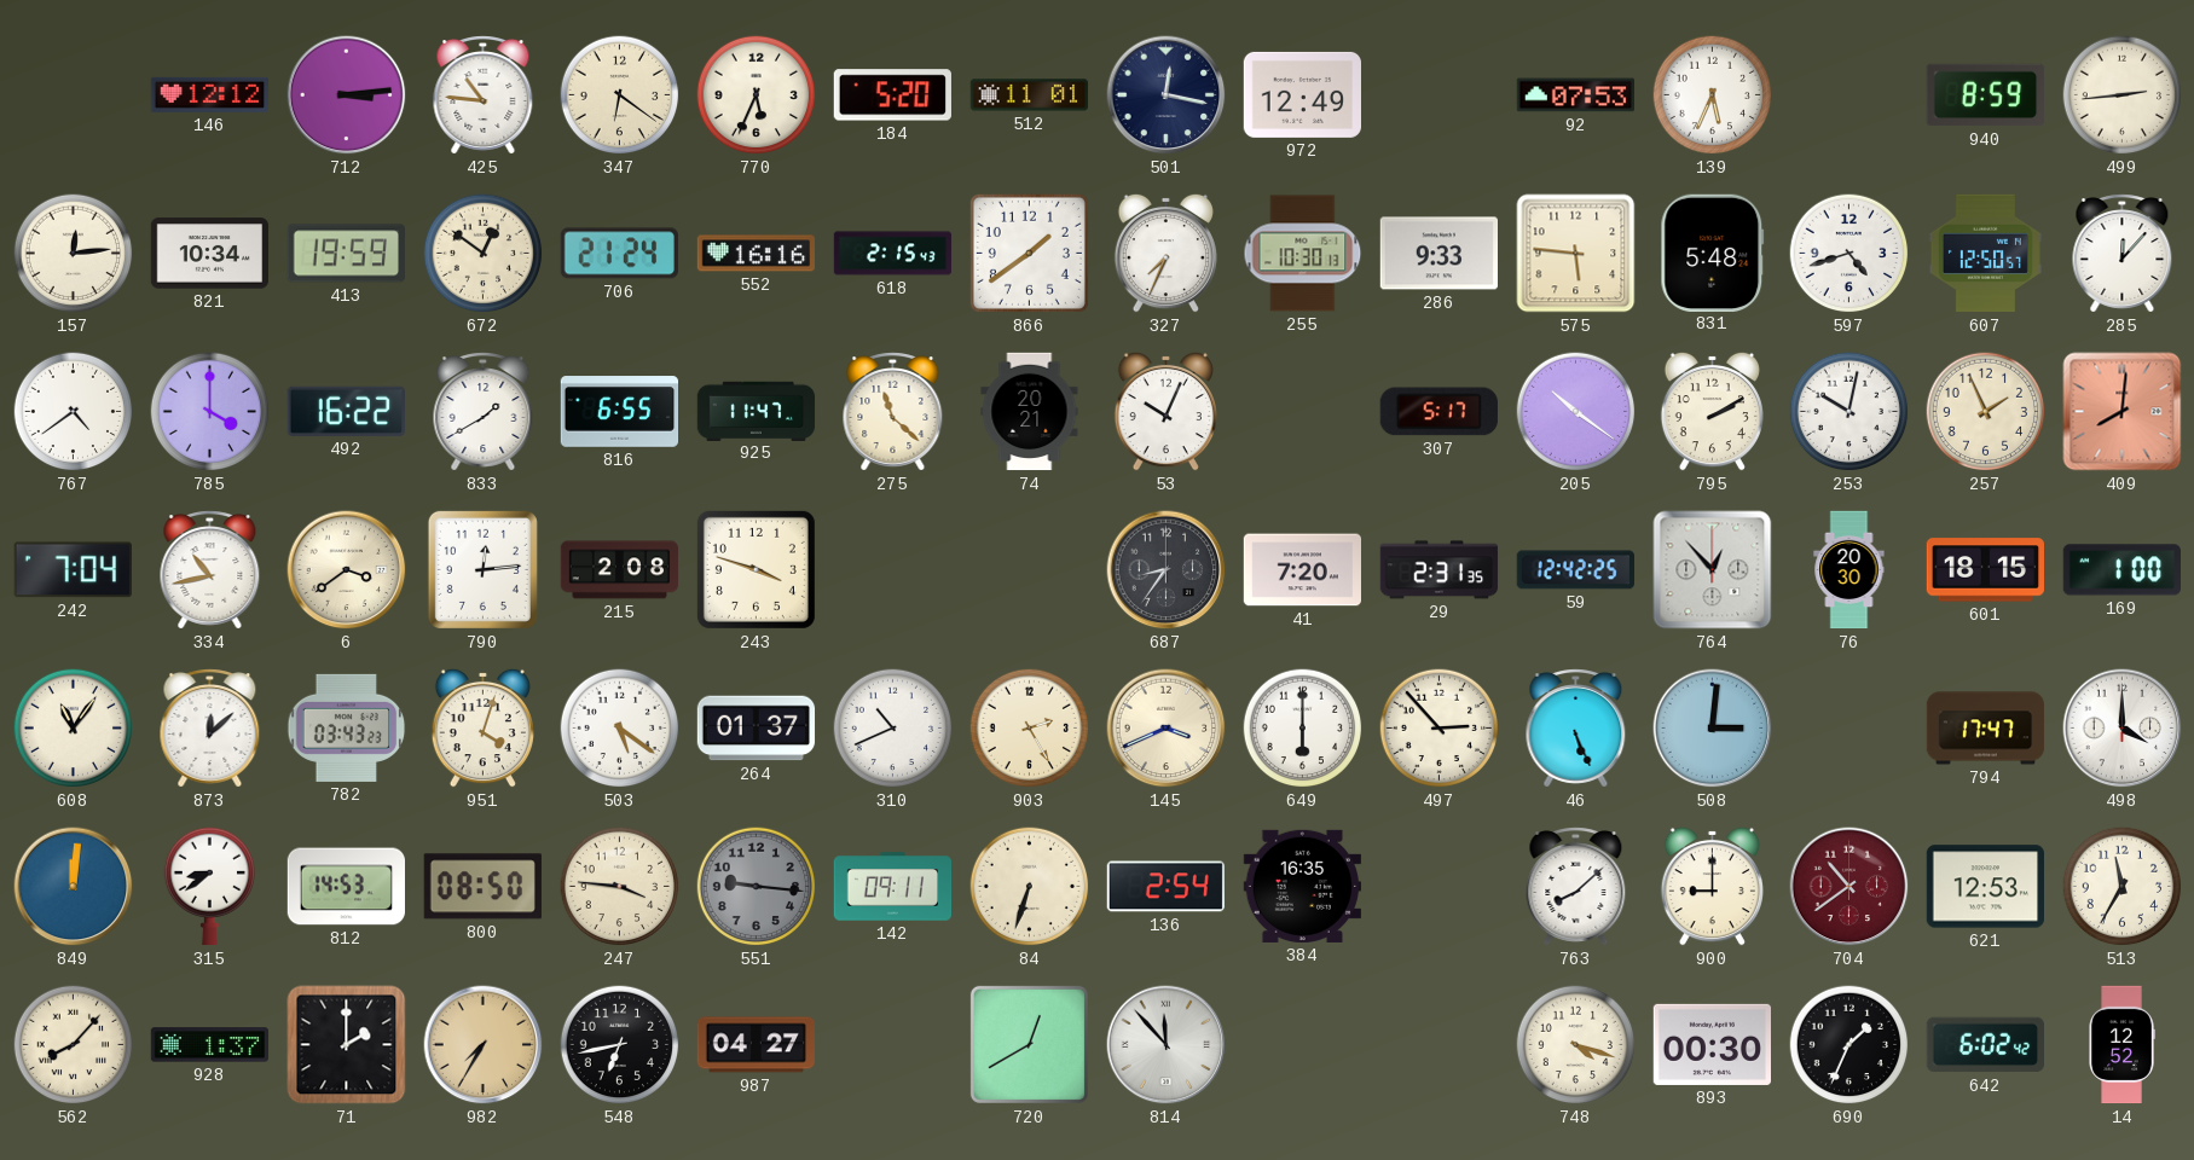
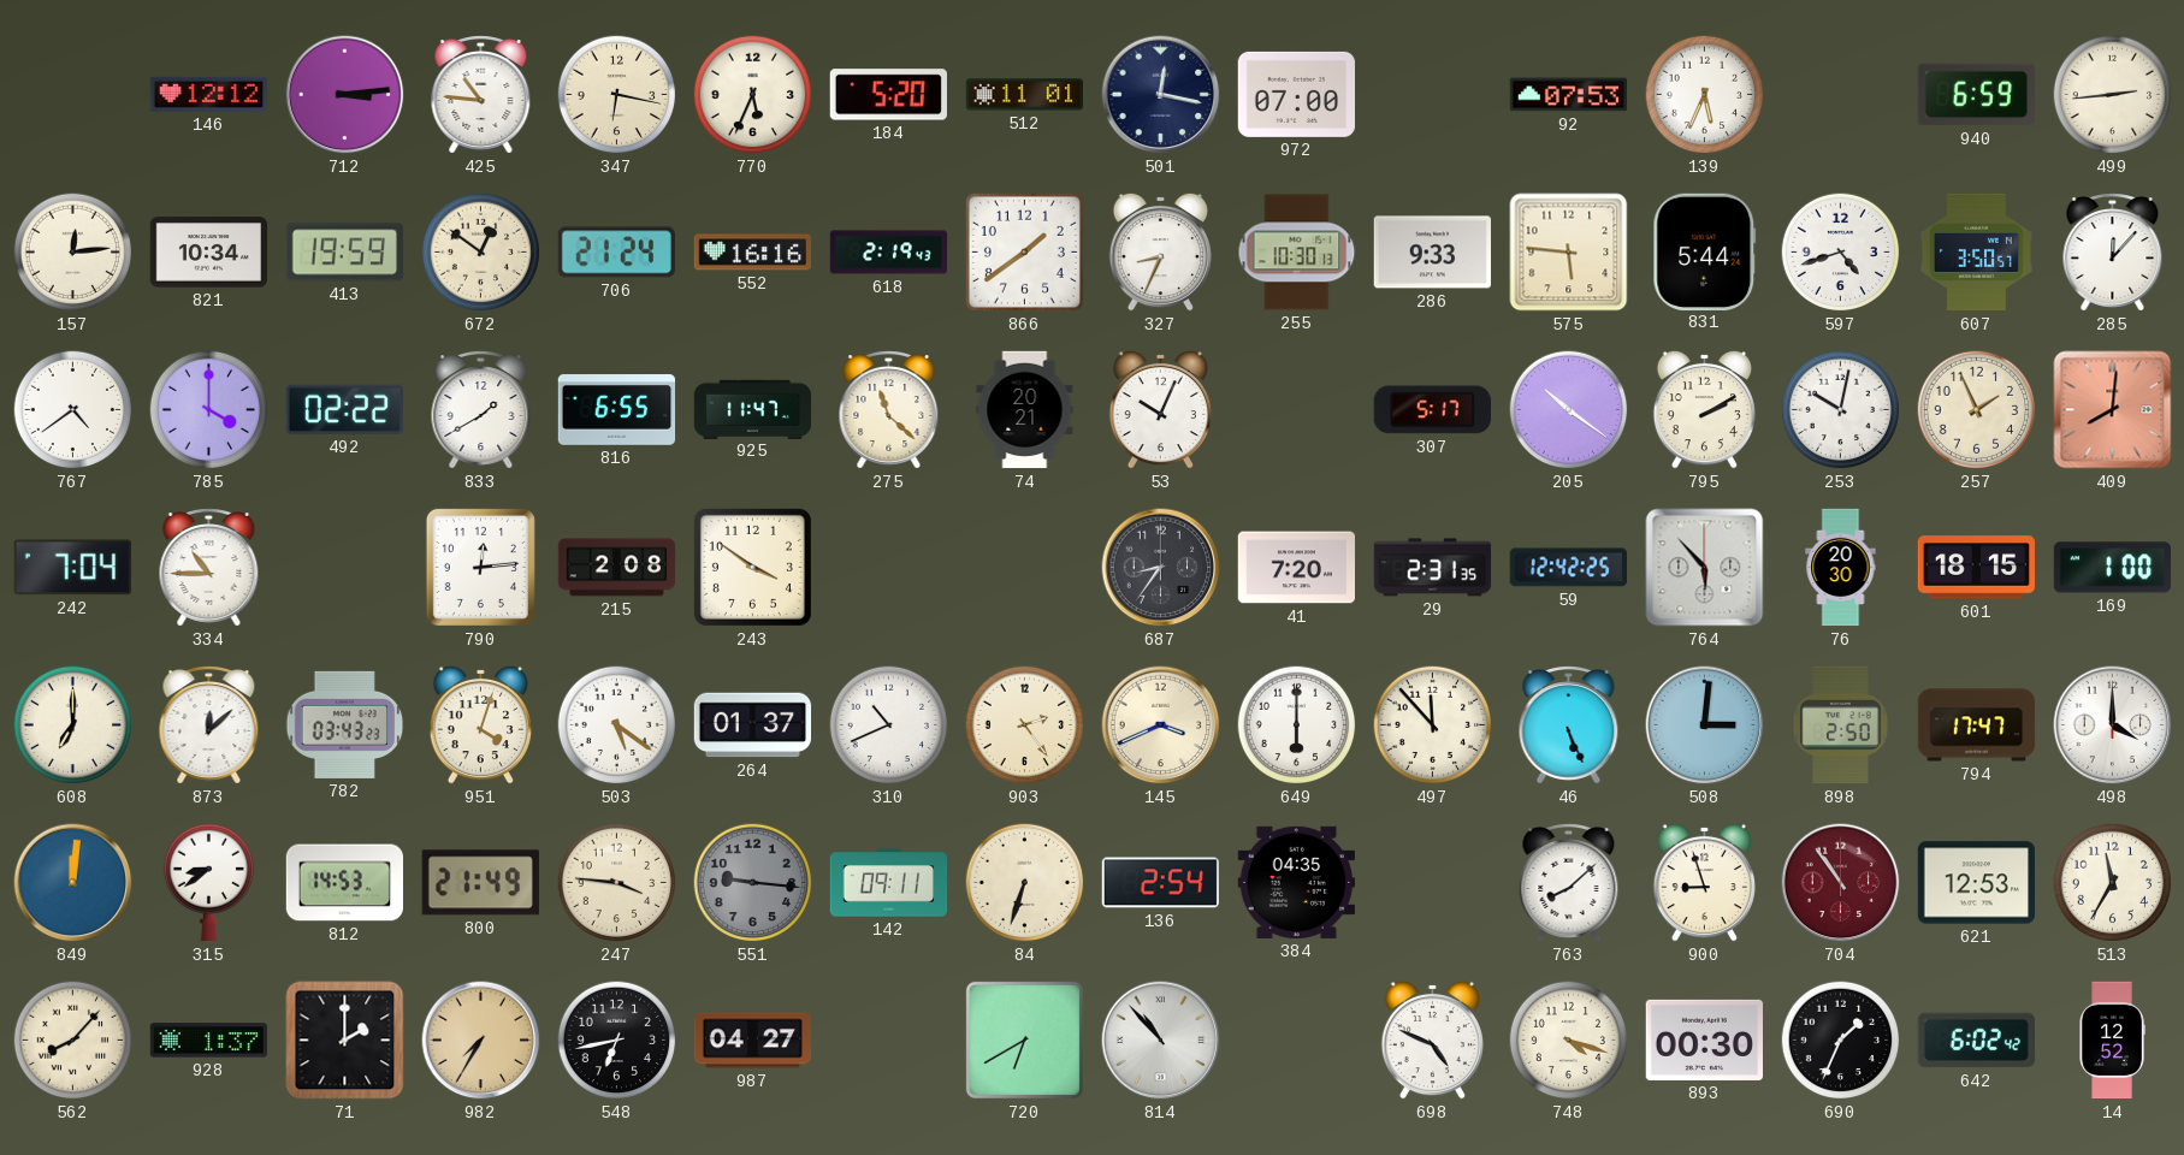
347: 6:21 -> 6:17 (617, 95)
972: 12:49 -> 07:00 (1296, 94)
940: 8:59 -> 6:59 (1976, 95)
618: 2:15 -> 2:19 (889, 253)
327: 7:34 -> 8:34 (1160, 251)
831: 5:48 -> 5:44 (1705, 251)
607: 12:50 -> 3:50 (1976, 253)
492: 16:22 -> 02:22 (344, 409)
334: 10:43 -> 10:45 (209, 568)
6: 3:39 -> none (347, 570)
243: 3:48 -> 3:51 (752, 567)
764: 12:53 -> 5:53 (1705, 568)
608: 11:06 -> 7:00 (73, 725)
903: 2:25 -> 2:24 (1025, 725)
497: 2:53 -> 11:53 (1433, 725)
898: none -> 2:50 (1841, 725)
800: 08:50 -> 21:49 (480, 883)
384: 16:35 -> 04:35 (1296, 882)
900: 9:00 -> 8:57 (1704, 882)
704: 10:39 -> 10:54 (1841, 883)
720: 12:40 -> 6:40 (1024, 1039)
814: 11:53 -> 10:53 (1161, 1041)
698: none -> 4:49 (1432, 1039)
